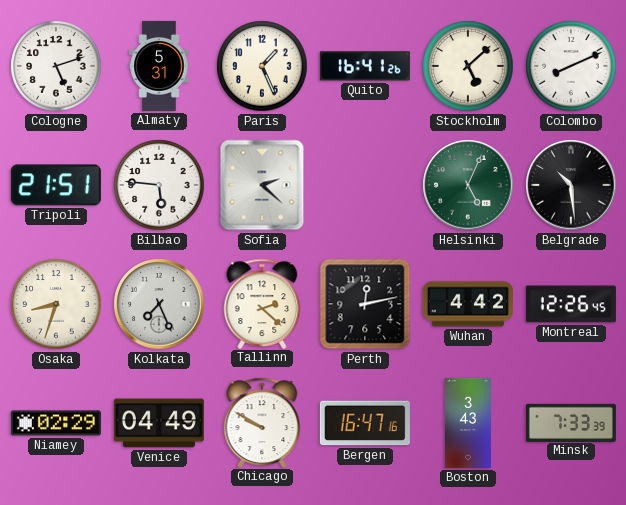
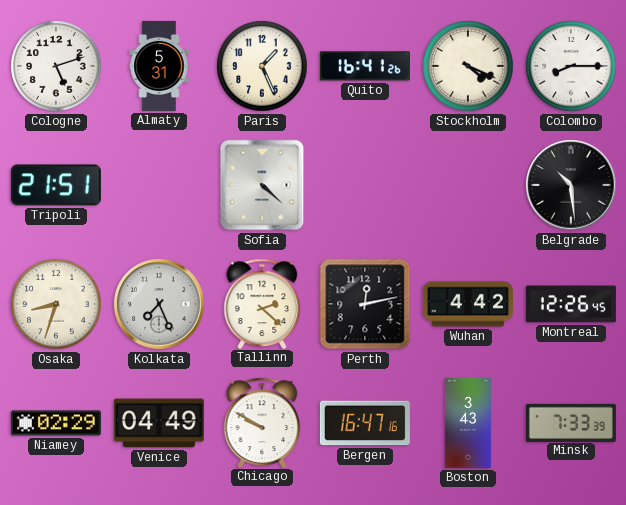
Stockholm: 5:08 -> 4:19 (468, 66)
Colombo: 8:11 -> 8:15 (571, 66)
Bilbao: 5:46 -> none (159, 185)
Sofia: 2:22 -> 4:22 (262, 185)
Helsinki: 5:04 -> none (468, 185)
